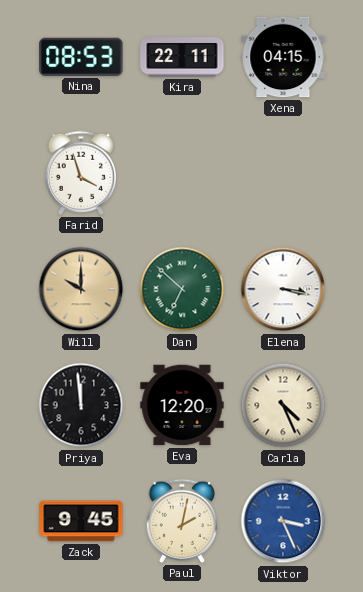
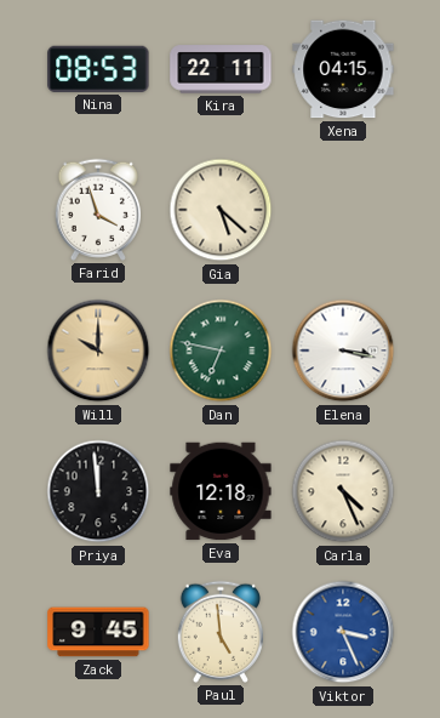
Gia: none -> 5:22 (221, 210)
Dan: 6:52 -> 6:47 (221, 351)
Eva: 12:20 -> 12:18 (221, 491)
Paul: 2:02 -> 4:59 (219, 632)
